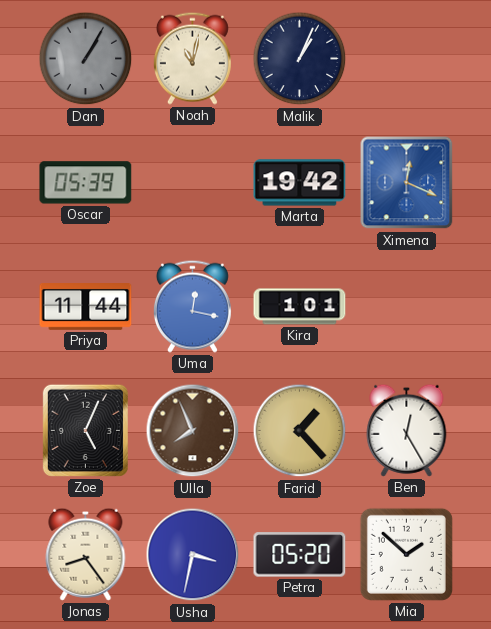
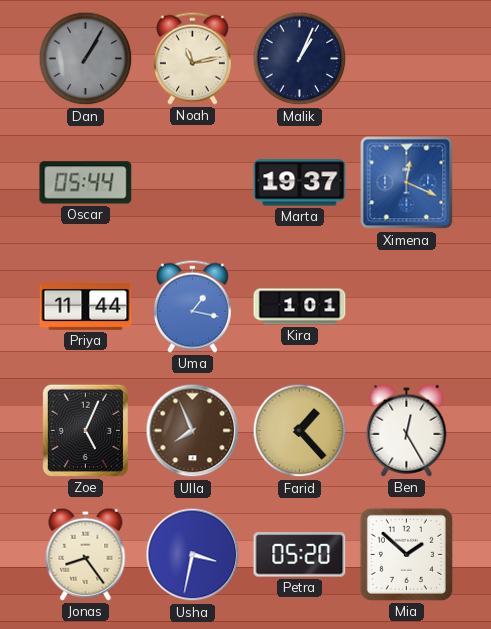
Noah: 11:02 -> 11:13 (192, 58)
Oscar: 05:39 -> 05:44 (86, 183)
Marta: 19:42 -> 19:37 (300, 183)
Uma: 12:17 -> 1:17 (192, 306)
